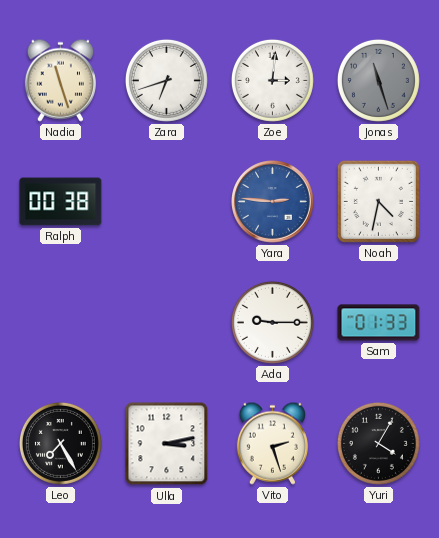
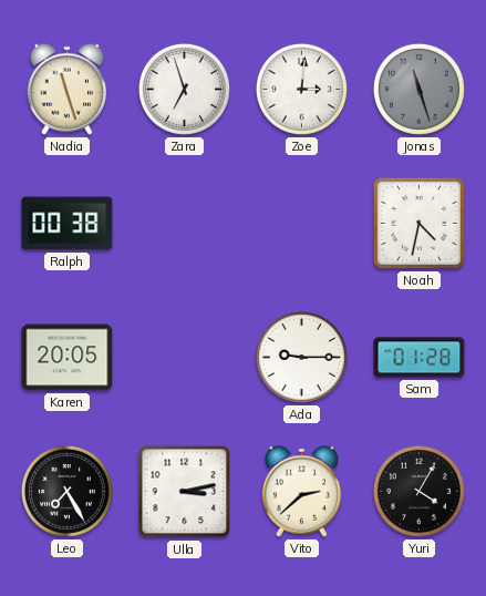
Zara: 6:42 -> 6:57 (184, 89)
Yara: 2:46 -> none (273, 202)
Karen: none -> 20:05 (68, 358)
Sam: 01:33 -> 01:28 (420, 358)
Vito: 2:27 -> 2:38 (301, 491)
